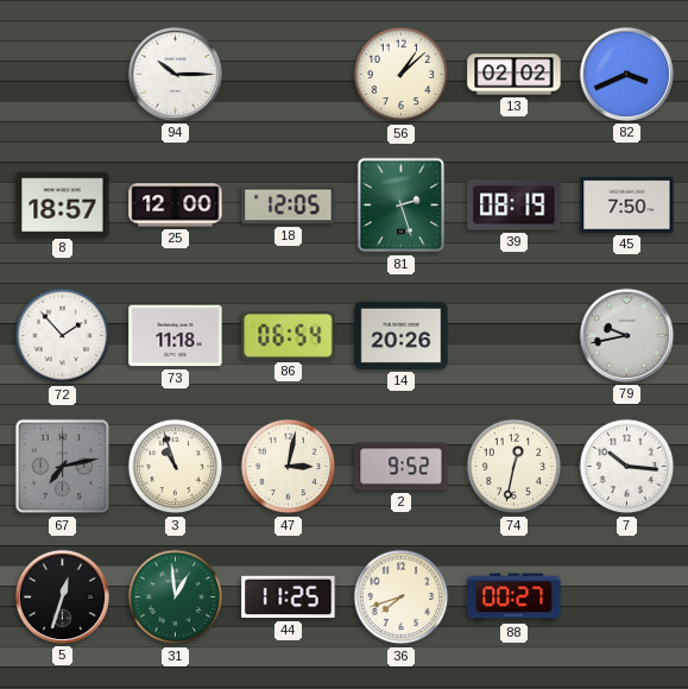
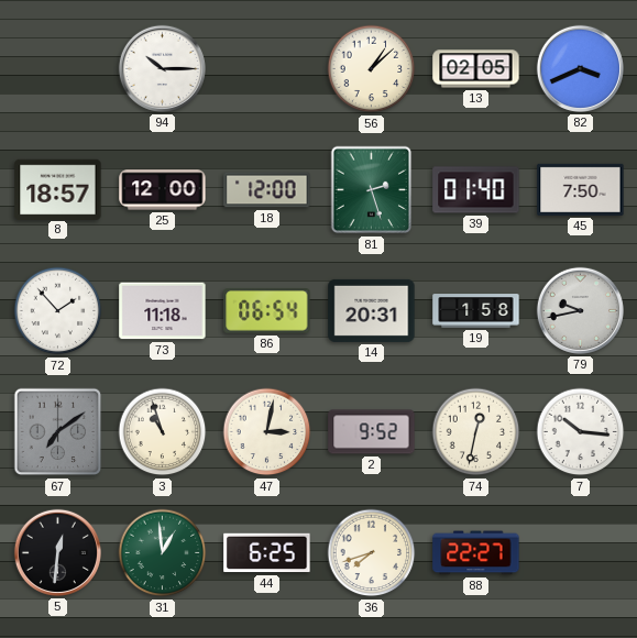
13: 02:02 -> 02:05 (476, 69)
18: 12:05 -> 12:00 (267, 190)
39: 08:19 -> 01:40 (476, 190)
14: 20:26 -> 20:31 (372, 310)
19: none -> 1:58 (476, 311)
67: 7:13 -> 7:09 (58, 432)
5: 12:33 -> 12:31 (57, 552)
44: 11:25 -> 6:25 (267, 553)
88: 00:27 -> 22:27 (476, 553)
